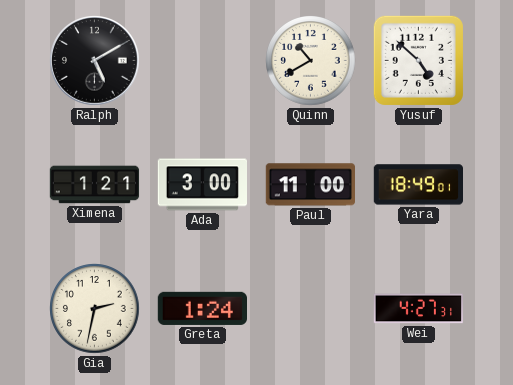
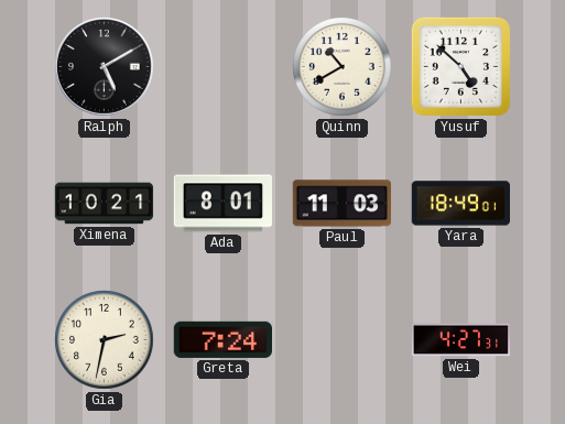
Ximena: 1:21 -> 10:21 (105, 204)
Ada: 3:00 -> 8:01 (222, 204)
Paul: 11:00 -> 11:03 (341, 204)
Greta: 1:24 -> 7:24 (222, 339)
